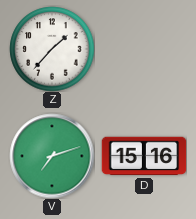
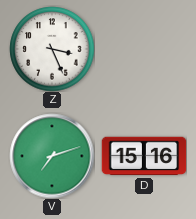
Z: 1:37 -> 3:26 (52, 49)
